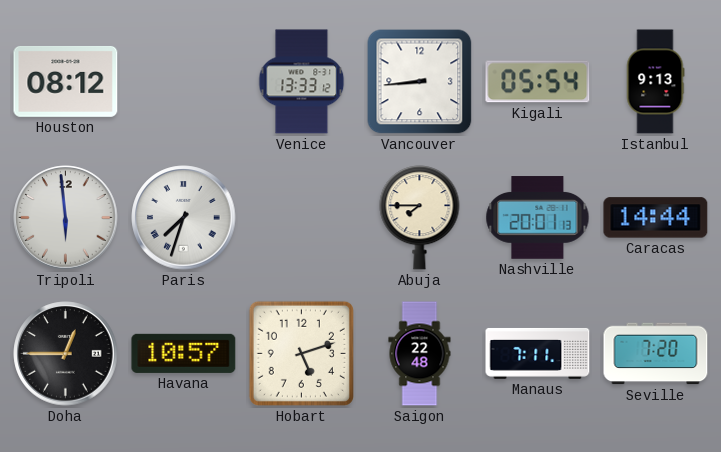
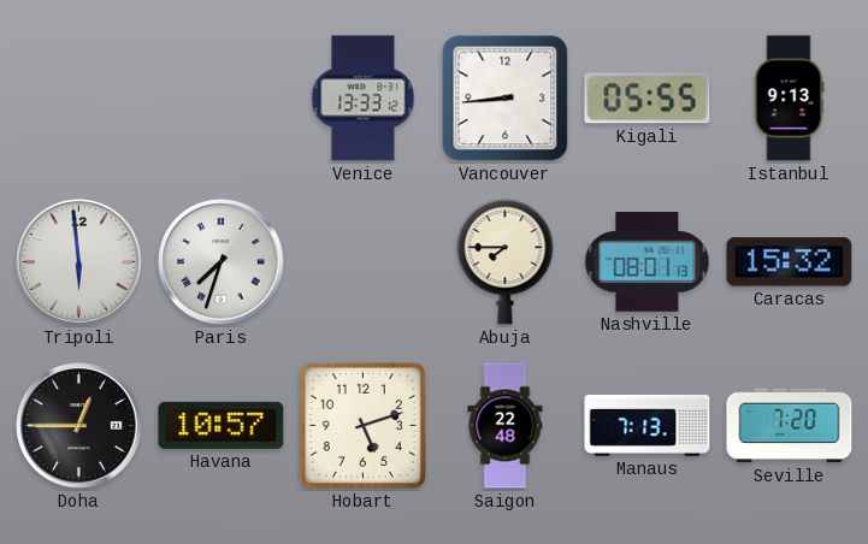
Houston: 08:12 -> none (66, 81)
Kigali: 05:54 -> 05:55 (648, 99)
Nashville: 20:01 -> 08:01 (648, 262)
Caracas: 14:44 -> 15:32 (790, 262)
Manaus: 7:11 -> 7:13 (648, 425)
